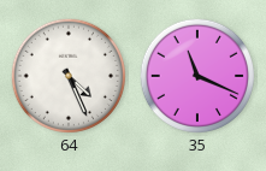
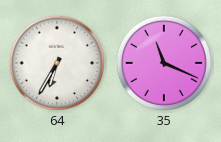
64: 4:26 -> 6:35 (56, 62)
